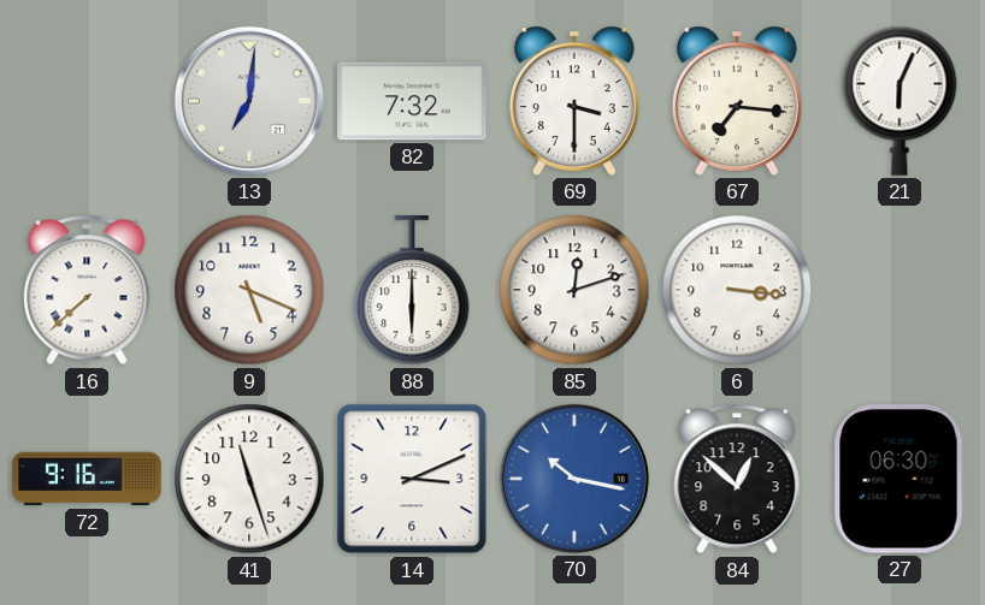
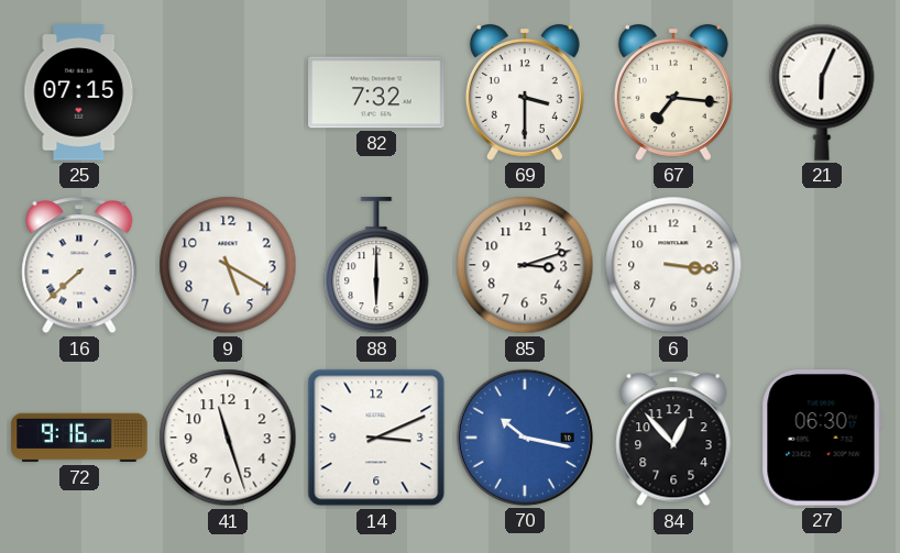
25: none -> 07:15 (79, 92)
13: 7:01 -> none (249, 101)
9: 5:19 -> 5:20 (228, 265)
85: 12:12 -> 3:12 (525, 265)
84: 12:52 -> 12:53 (673, 438)
